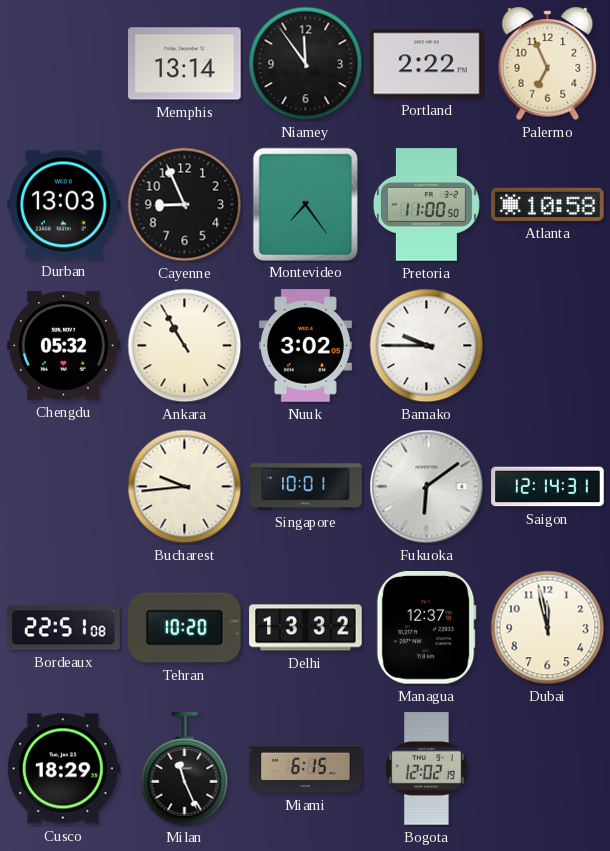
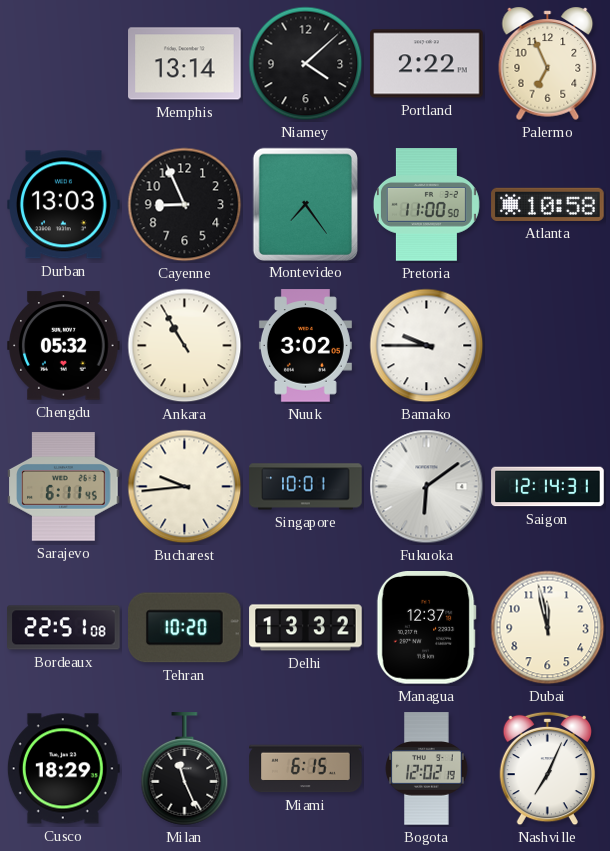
Niamey: 11:54 -> 4:08 (306, 64)
Sarajevo: none -> 6:11 (64, 487)
Nashville: none -> 7:04 (548, 769)
